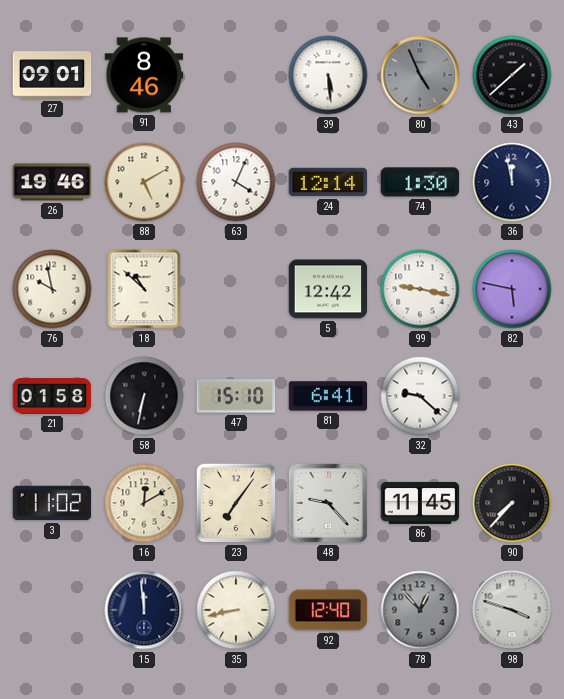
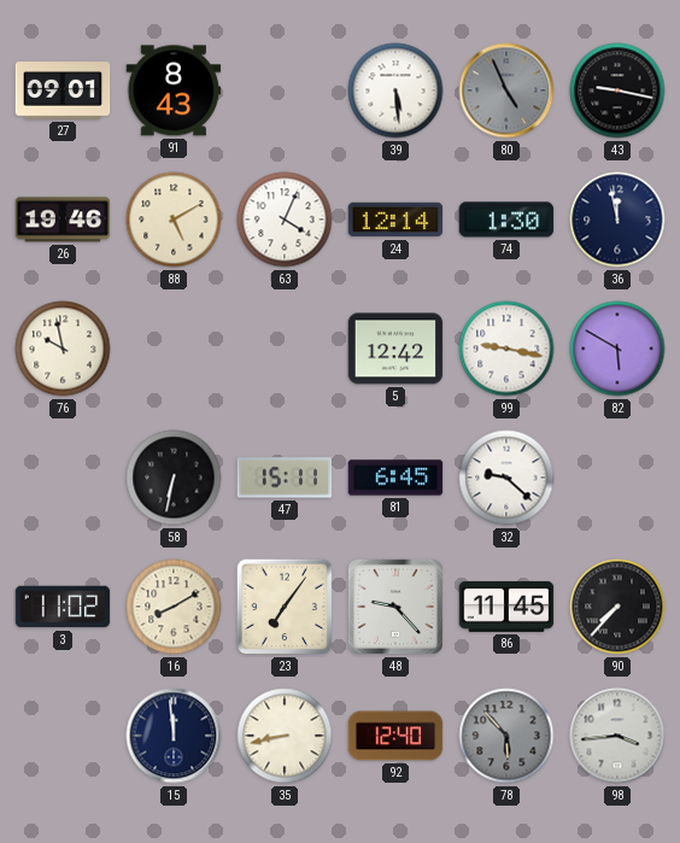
91: 8:46 -> 8:43 (174, 90)
43: 1:38 -> 9:17 (617, 90)
18: 10:52 -> none (144, 289)
82: 5:47 -> 5:50 (617, 349)
21: 01:58 -> none (52, 396)
47: 15:10 -> 15:11 (285, 478)
81: 6:41 -> 6:45 (395, 478)
16: 12:10 -> 8:10 (174, 607)
78: 12:53 -> 5:53 (506, 736)
98: 3:48 -> 3:44 (617, 736)
